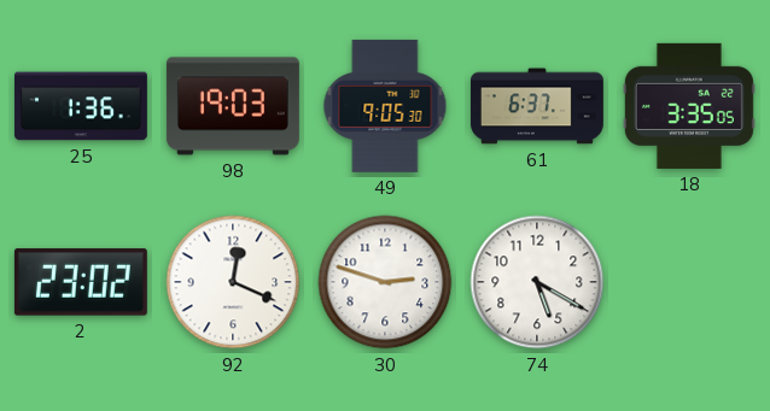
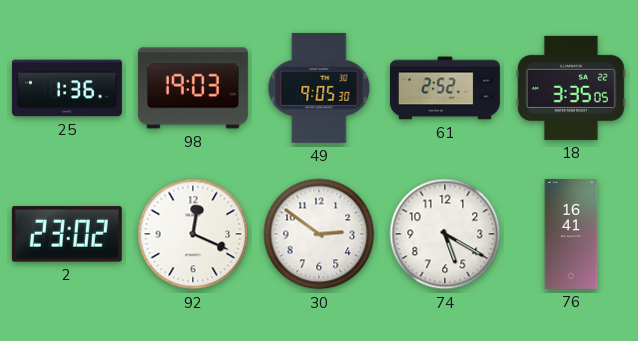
61: 6:37 -> 2:52 (445, 88)
30: 2:48 -> 2:51 (319, 234)
76: none -> 16:41 (571, 234)
